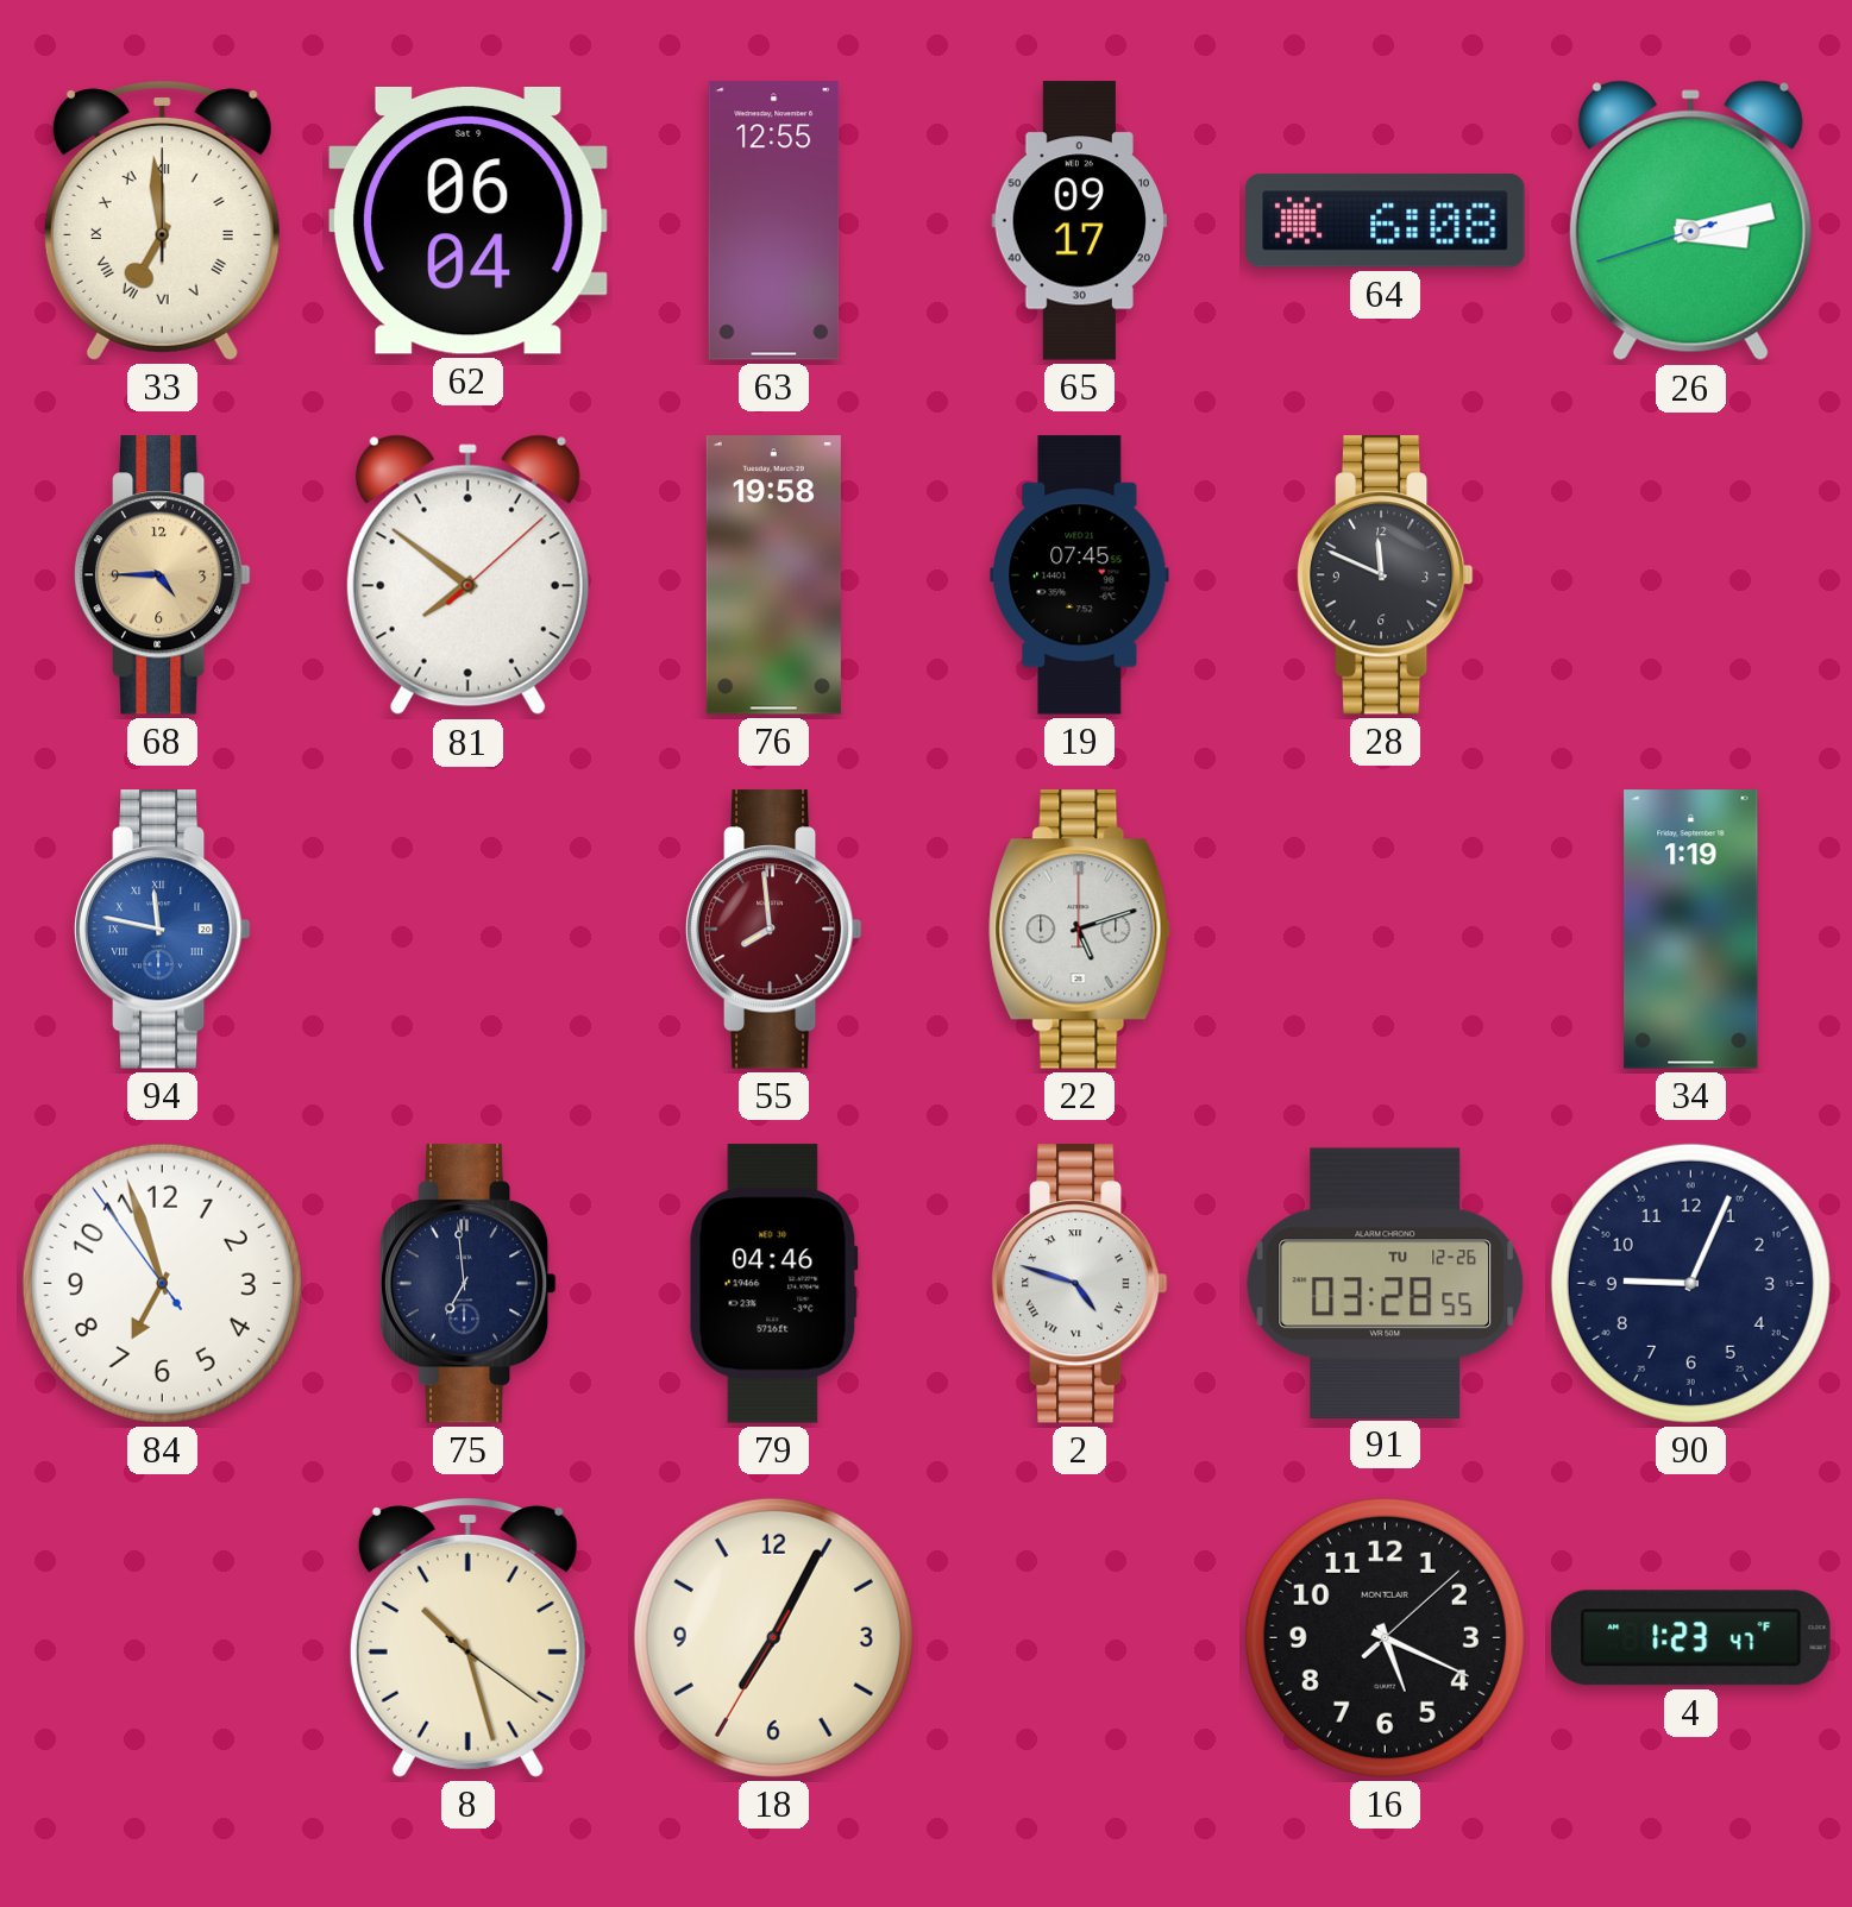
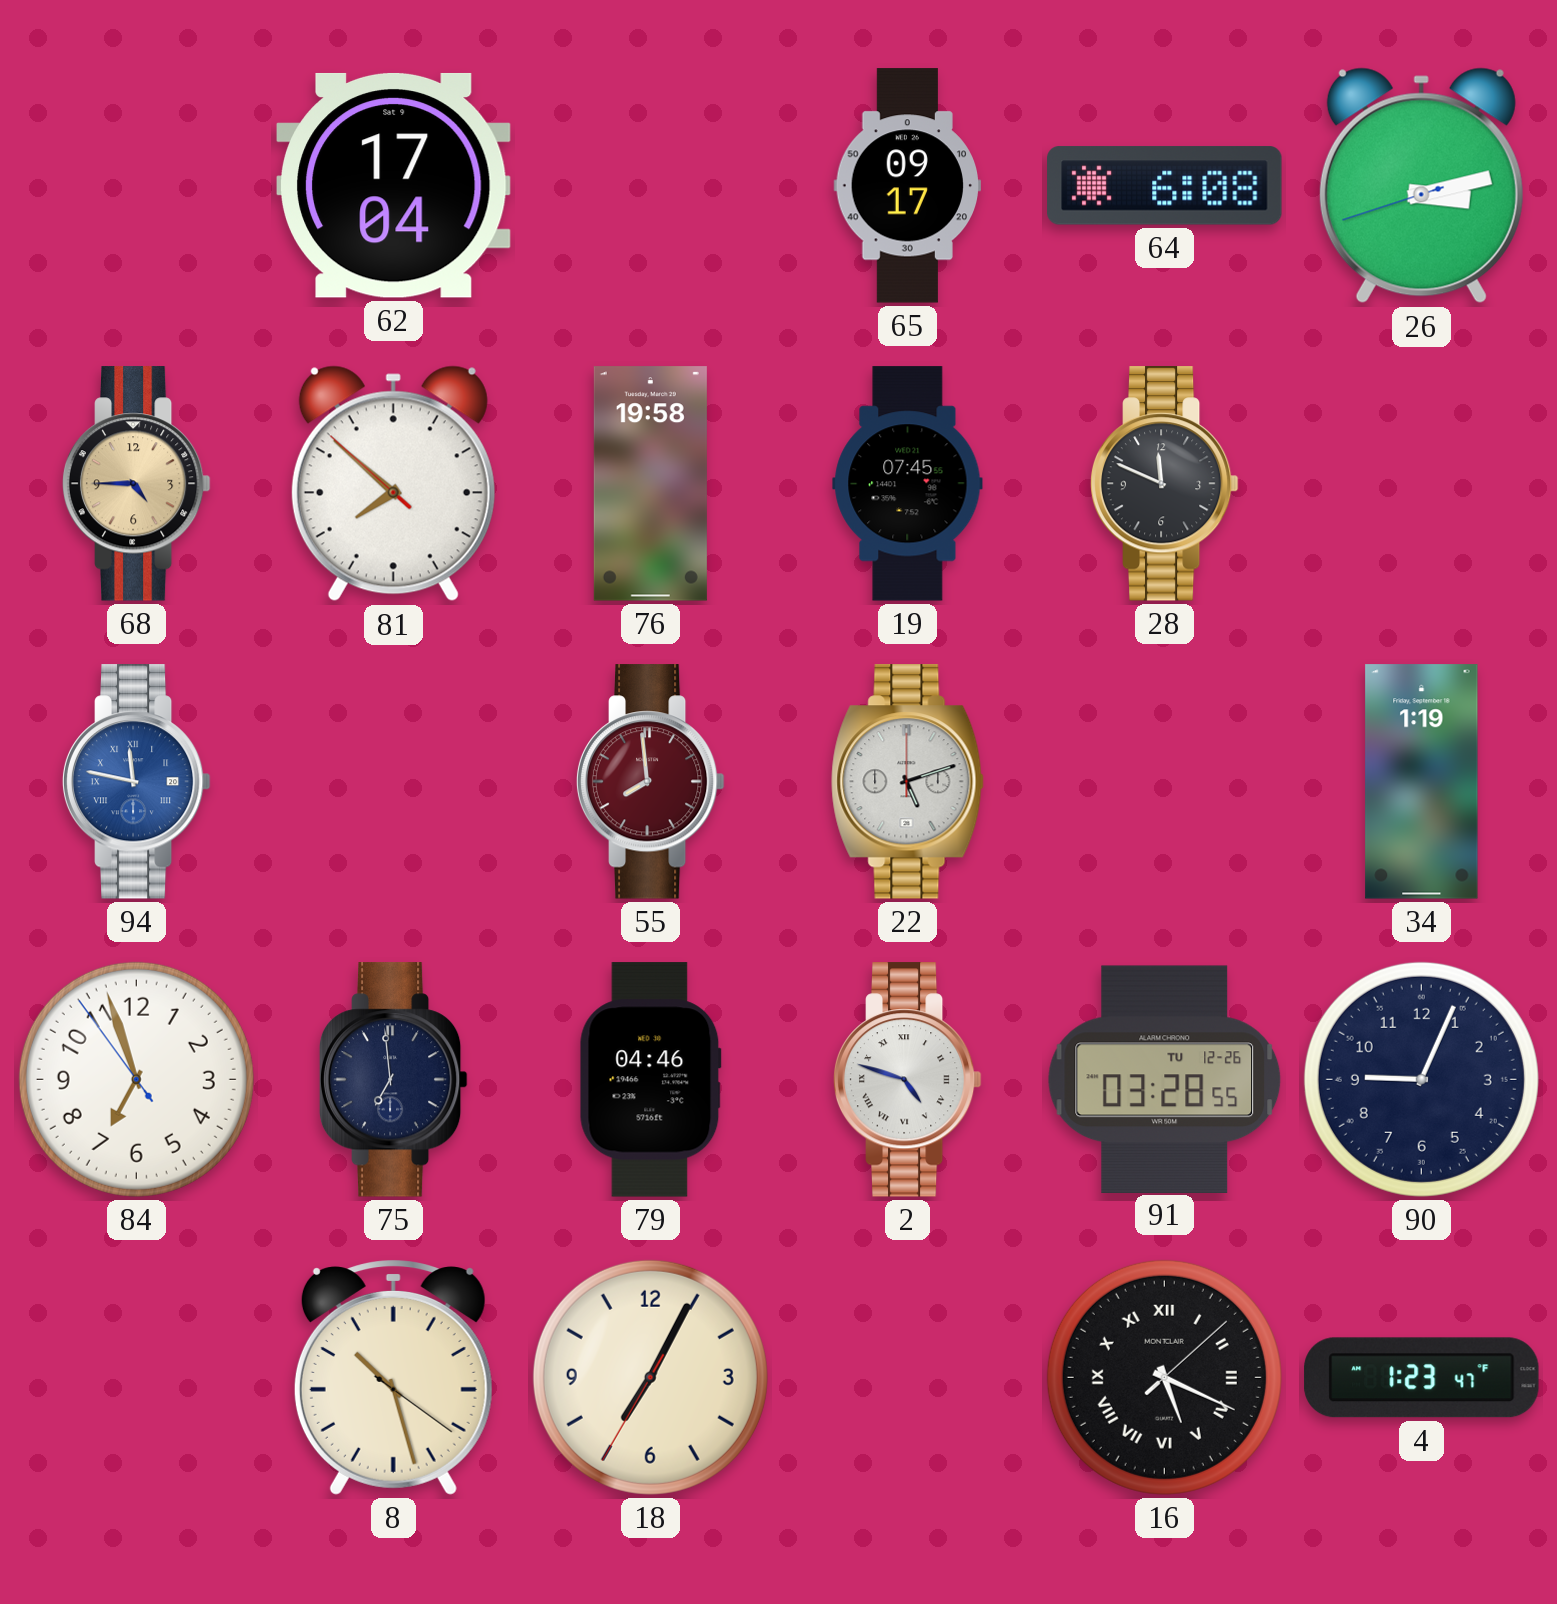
33: 6:59 -> none (162, 220)
62: 06:04 -> 17:04 (393, 185)
63: 12:55 -> none (774, 221)
81: 7:51:08 -> 7:51:52 (393, 484)
16 numerals: Arabic -> Roman (1164, 1377)
